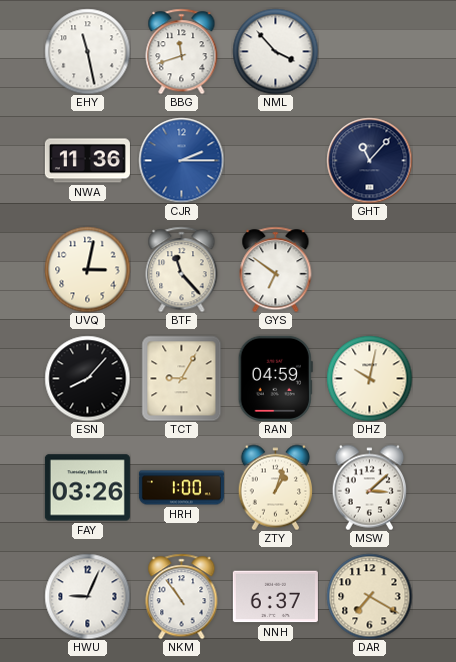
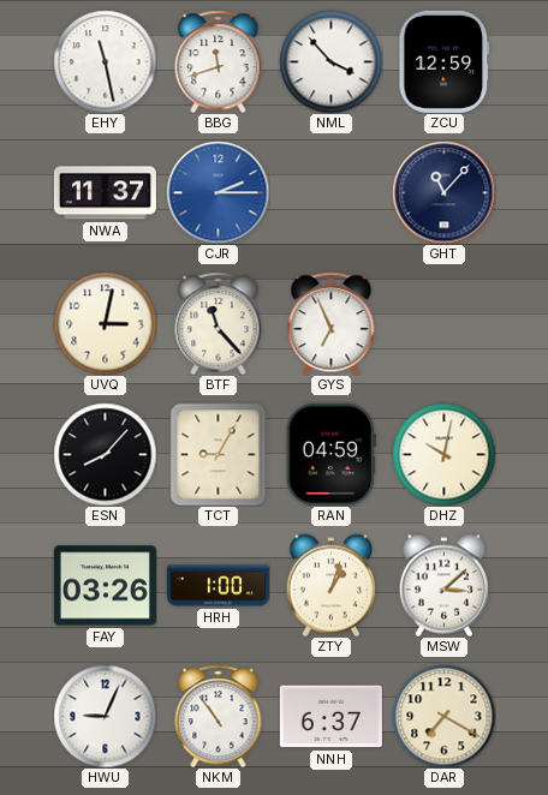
ZCU: none -> 12:59 (445, 61)
NWA: 11:36 -> 11:37 (105, 193)
GYS: 6:51 -> 6:56 (332, 323)
